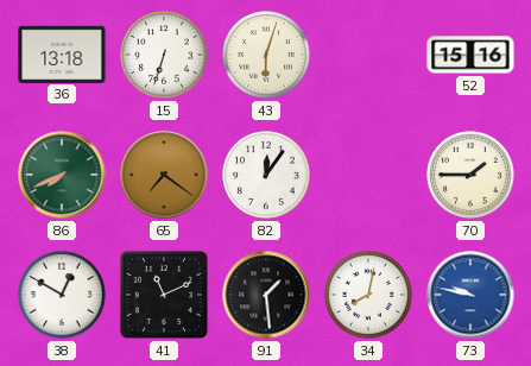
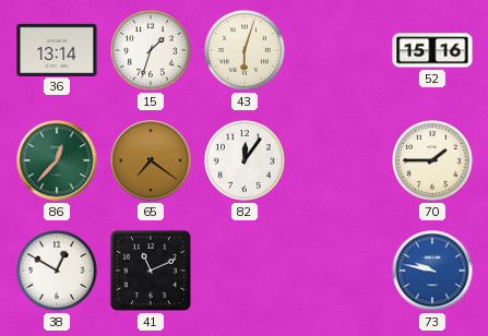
36: 13:18 -> 13:14 (57, 49)
15: 6:33 -> 1:33 (151, 50)
86: 7:41 -> 12:37 (57, 160)
91: 1:29 -> none (266, 295)
34: 8:02 -> none (368, 295)
